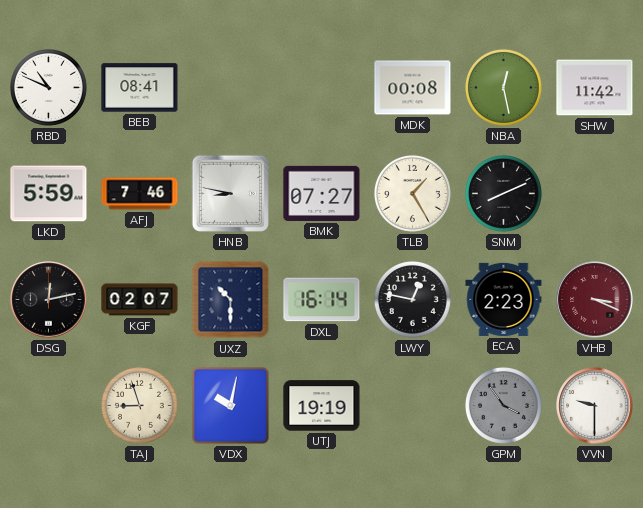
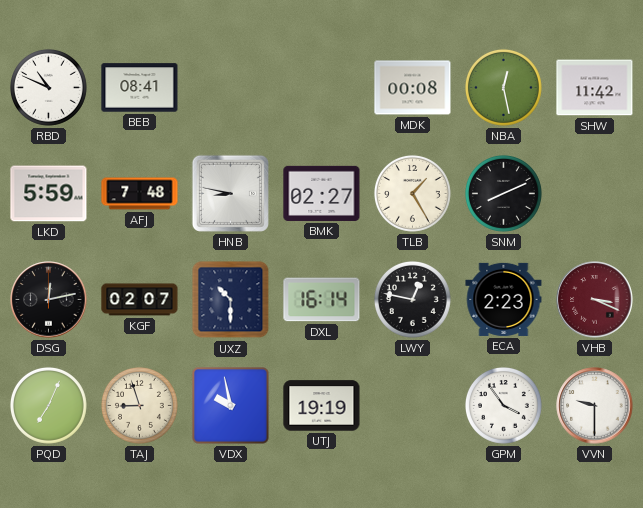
AFJ: 7:46 -> 7:48 (140, 194)
BMK: 07:27 -> 02:27 (322, 193)
PQD: none -> 7:04 (48, 405)
VDX: 10:02 -> 9:58 (231, 406)
GPM dial: grey -> white (503, 405)
